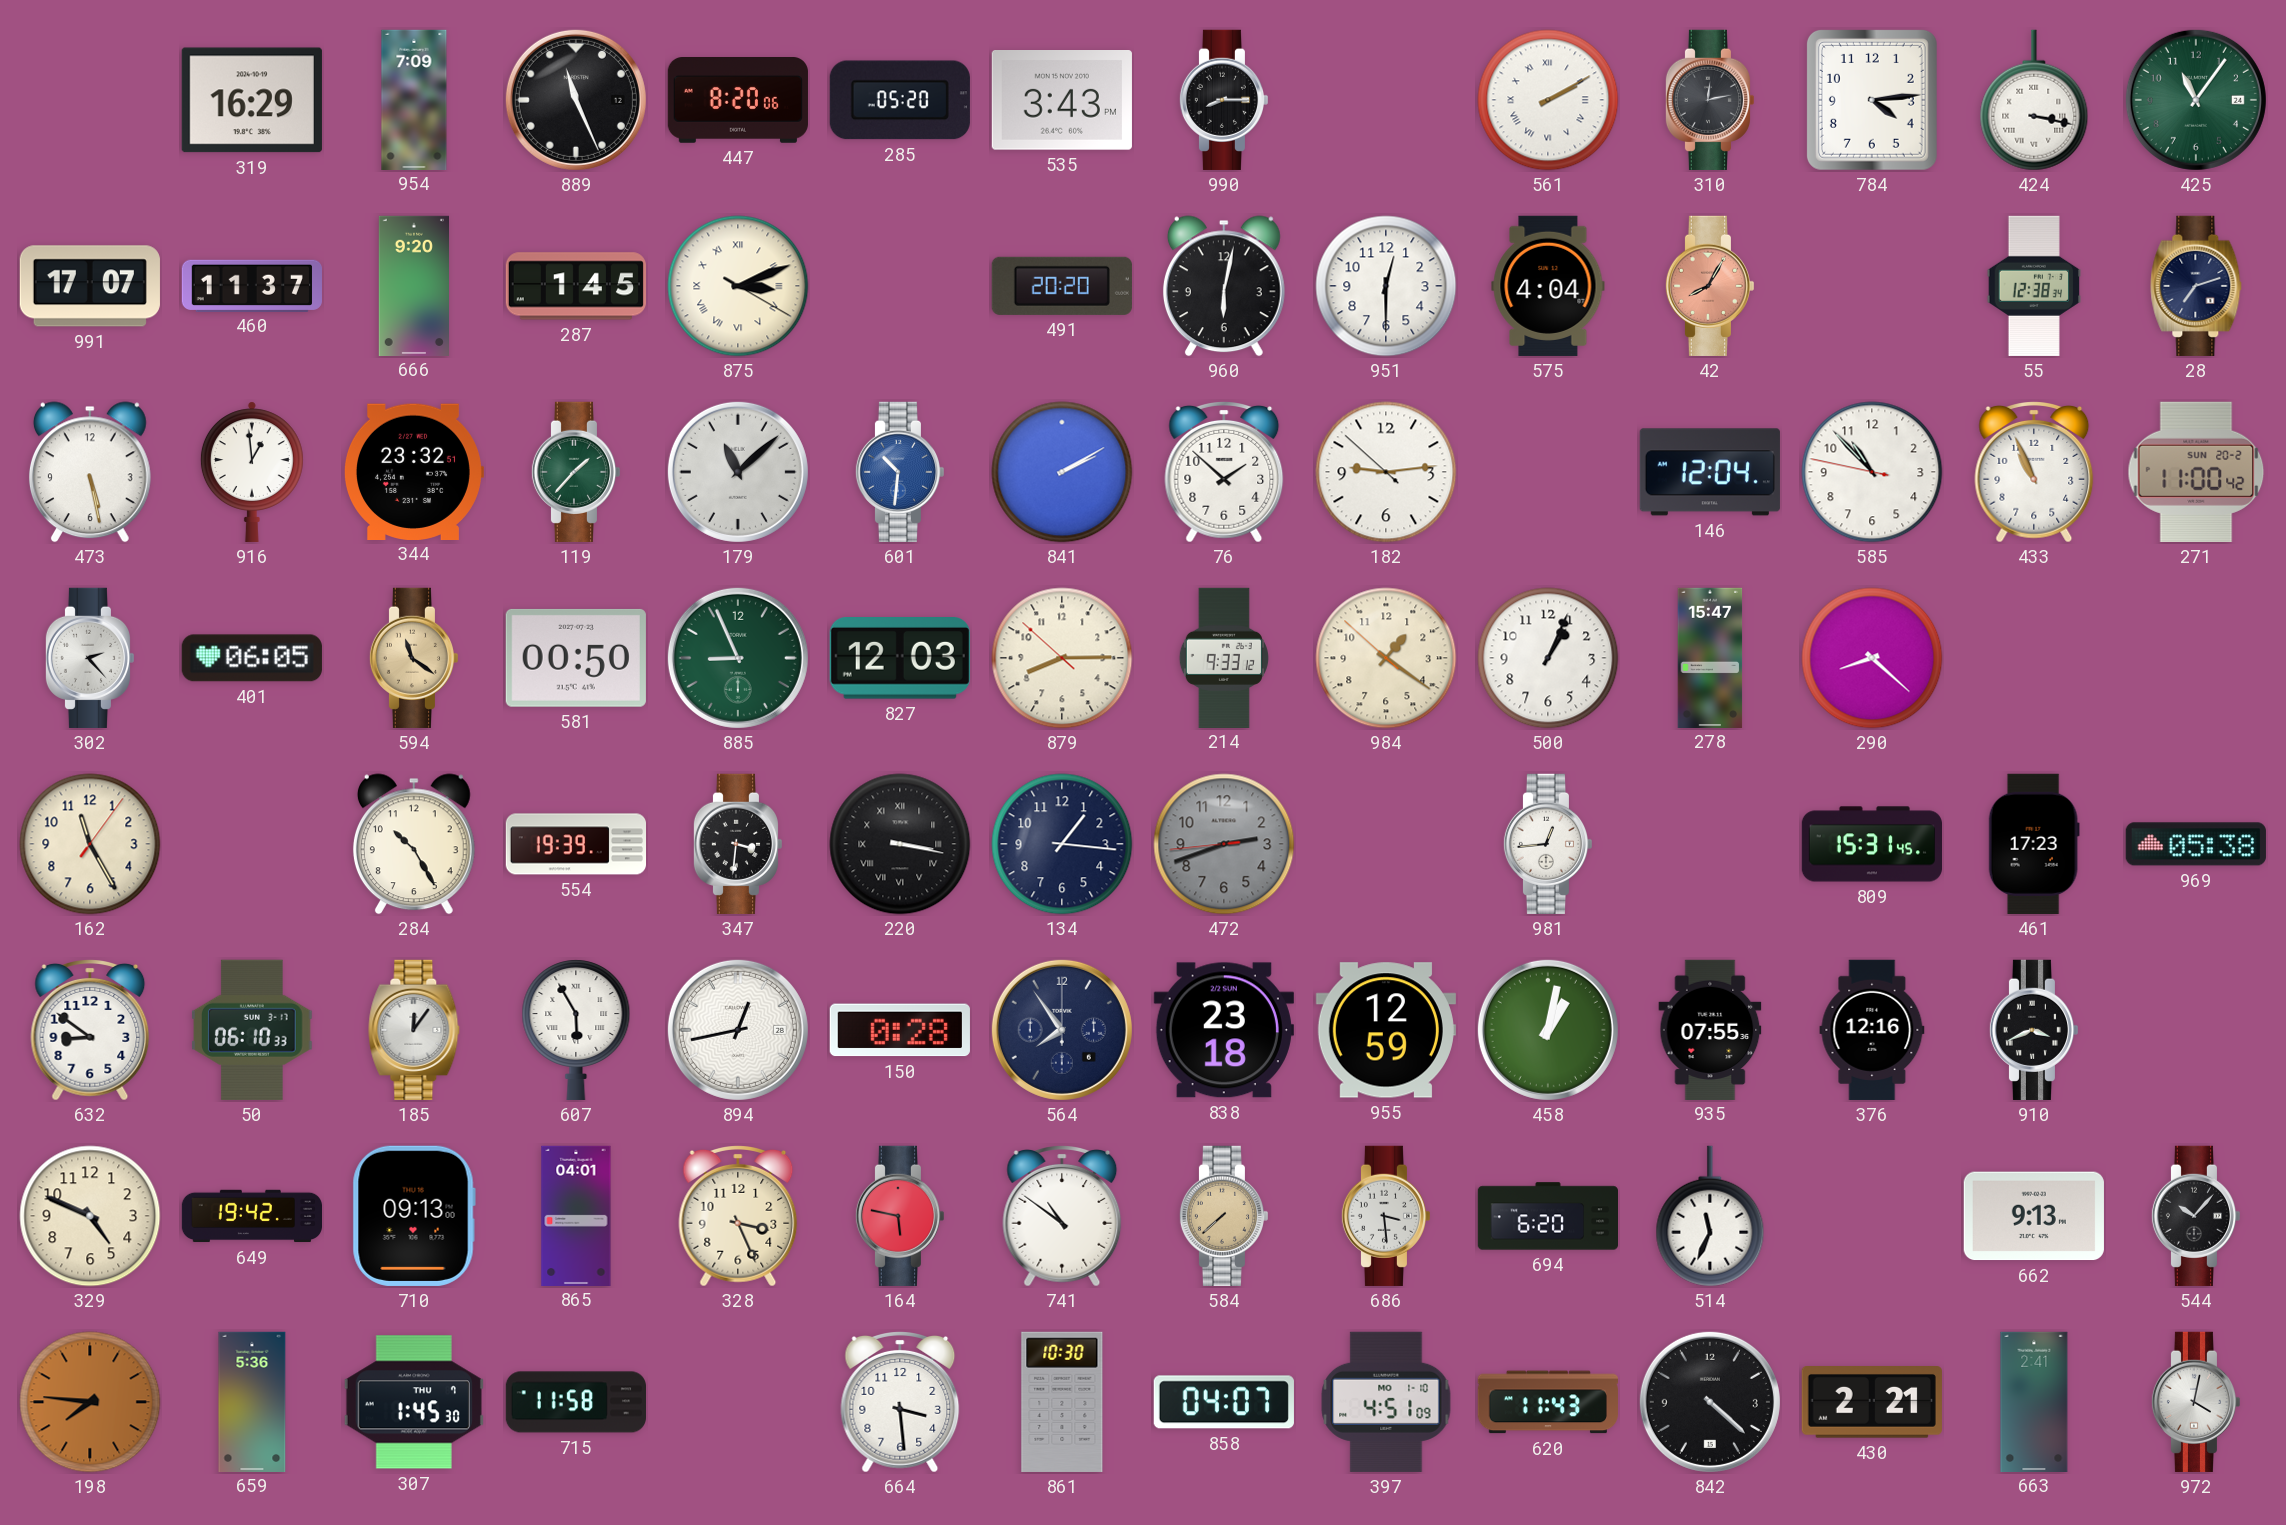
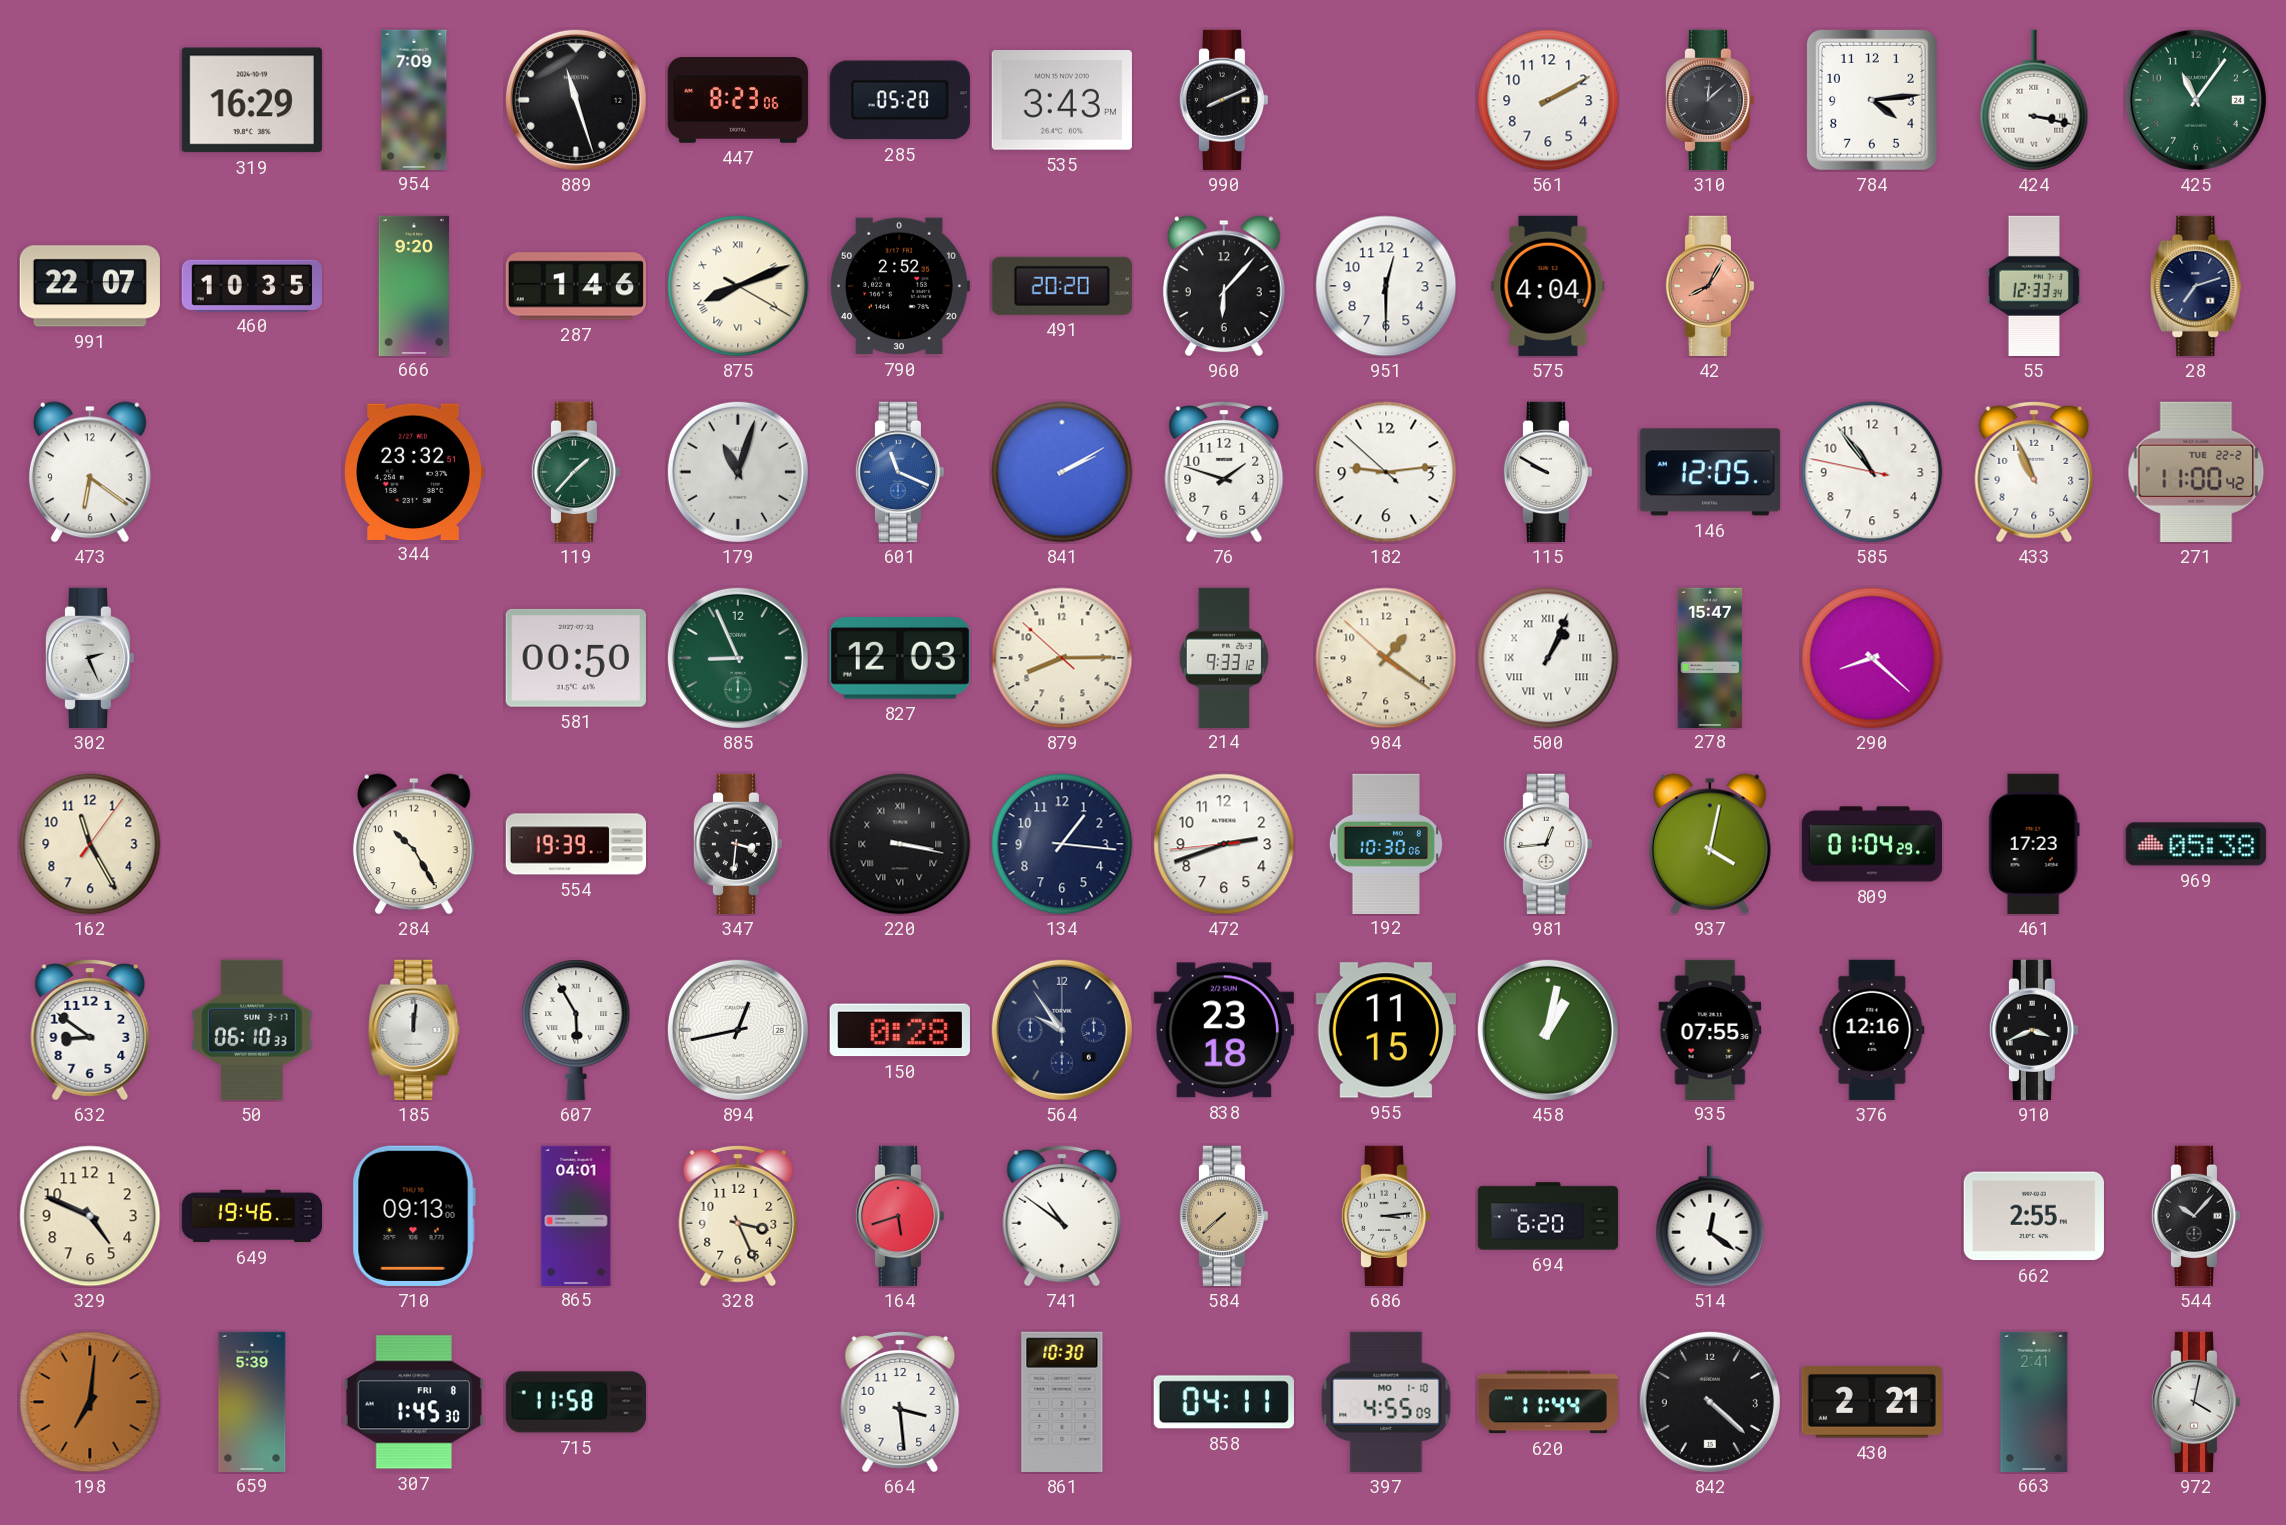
889: 11:26 -> 11:27 (576, 100)
447: 8:20 -> 8:23 (738, 101)
990: 8:15 -> 8:11 (1224, 100)
561 numerals: Roman -> Arabic (1548, 100)
310: 12:13 -> 12:08 (1710, 100)
991: 17:07 -> 22:07 (90, 286)
460: 11:37 -> 10:35 (252, 285)
287: 1:45 -> 1:46 (575, 286)
875: 3:11 -> 8:11 (738, 286)
790: none -> 2:52 (899, 286)
960: 6:02 -> 6:07 (1224, 286)
55: 12:38 -> 12:33 (2034, 286)
473: 5:28 -> 6:21 (90, 472)
916: 12:59 -> none (252, 472)
179: 11:08 -> 11:03 (738, 472)
601: 10:31 -> 11:19 (900, 472)
76: 1:52 -> 1:48 (1224, 473)
115: none -> 9:50 (1548, 472)
146: 12:04 -> 12:05 (1710, 472)
585: 10:52 -> 10:53 (1872, 472)
271 date: SUN 20-2 -> TUE 22-2 (2196, 472)
302: 2:23 -> 2:26 (90, 658)
401: 06:05 -> none (252, 658)
594: 11:21 -> none (414, 658)
500 numerals: Arabic -> Roman (1548, 658)
472 dial: grey -> white (1224, 844)
192: none -> 10:30 (1386, 843)
937: none -> 4:02 (1710, 844)
809: 15:31 -> 01:04 (1871, 844)
185: 12:06 -> 12:01 (414, 1030)
564: 7:54 -> 9:54 (1062, 1030)
955: 12:59 -> 11:15 (1386, 1030)
649: 19:42 -> 19:46 (251, 1216)
164: 5:47 -> 5:42 (900, 1216)
686: 3:29 -> 3:14 (1386, 1216)
514: 11:34 -> 12:21 (1710, 1216)
662: 9:13 -> 2:55 (2034, 1216)
198: 7:46 -> 7:01 (90, 1402)
659: 5:36 -> 5:39 (252, 1401)
307 date: THU 7 -> FRI 8 (414, 1402)
858: 04:07 -> 04:11 (1224, 1402)
397: 4:51 -> 4:55 (1386, 1402)
620: 11:43 -> 11:44 (1548, 1402)
